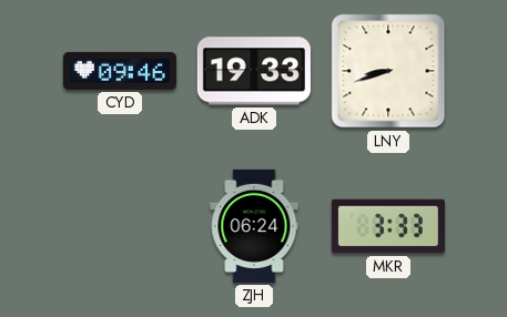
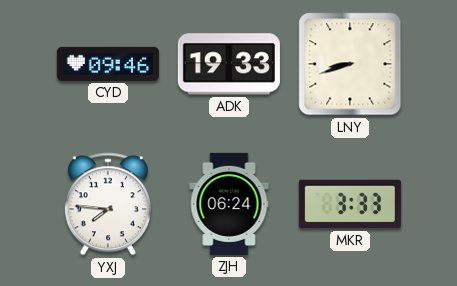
YXJ: none -> 7:46 (108, 204)
